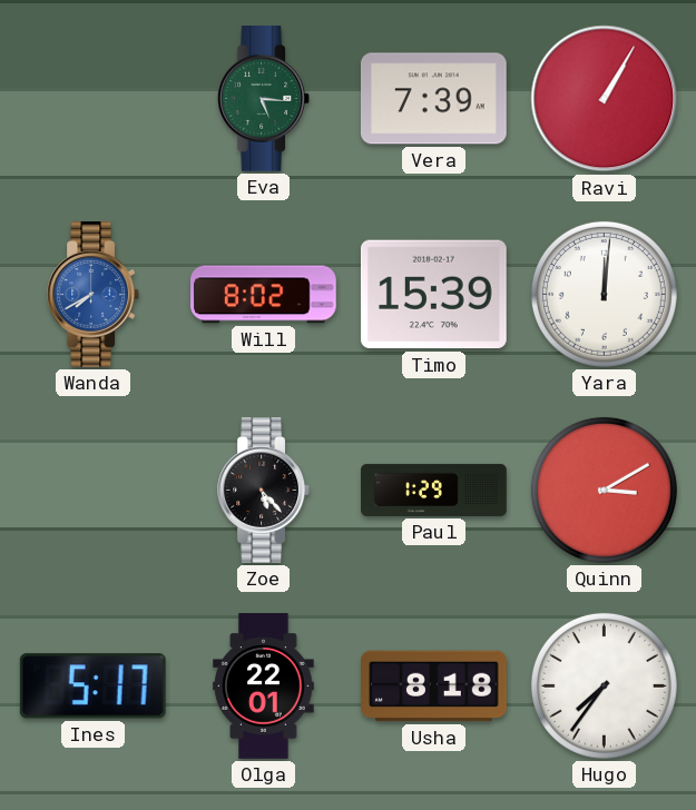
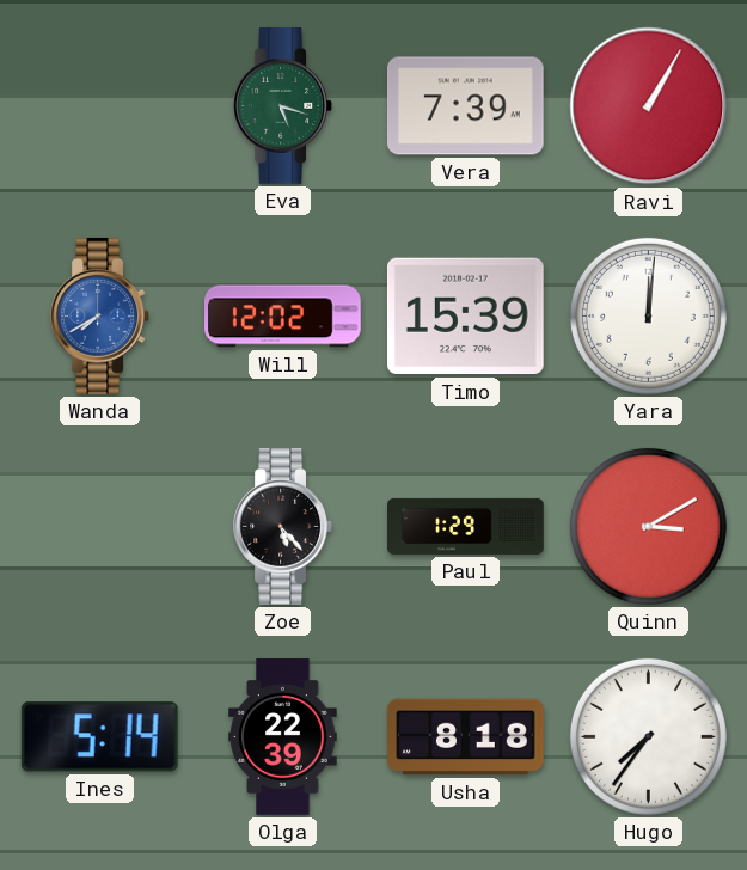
Eva: 5:16 -> 5:18 (282, 106)
Will: 8:02 -> 12:02 (283, 317)
Ines: 5:17 -> 5:14 (99, 737)
Olga: 22:01 -> 22:39 (283, 737)
